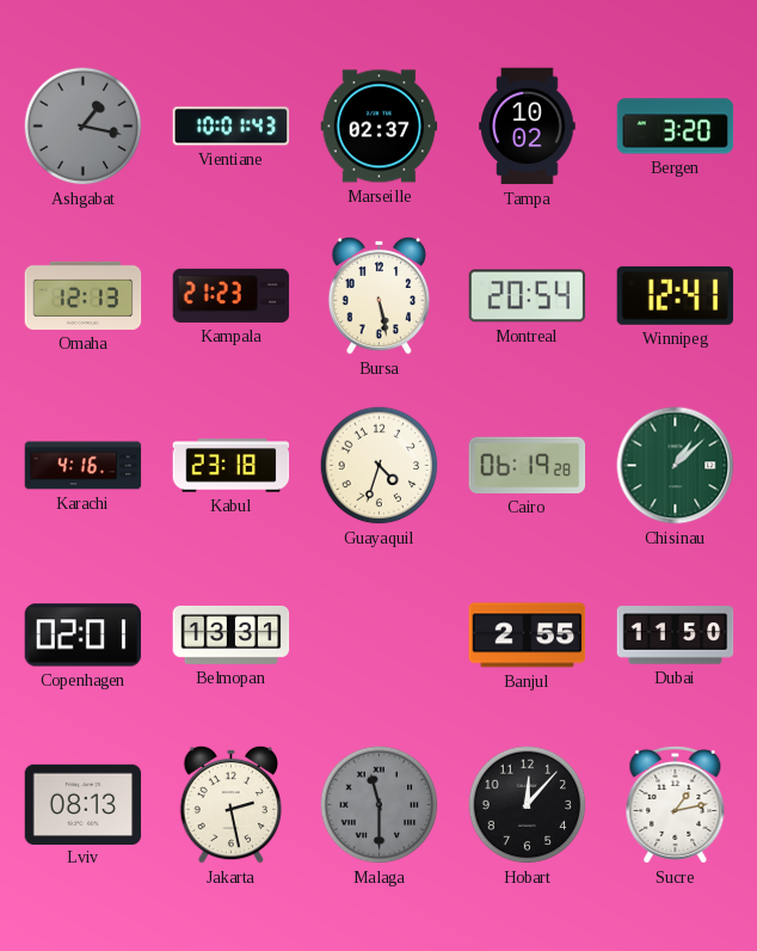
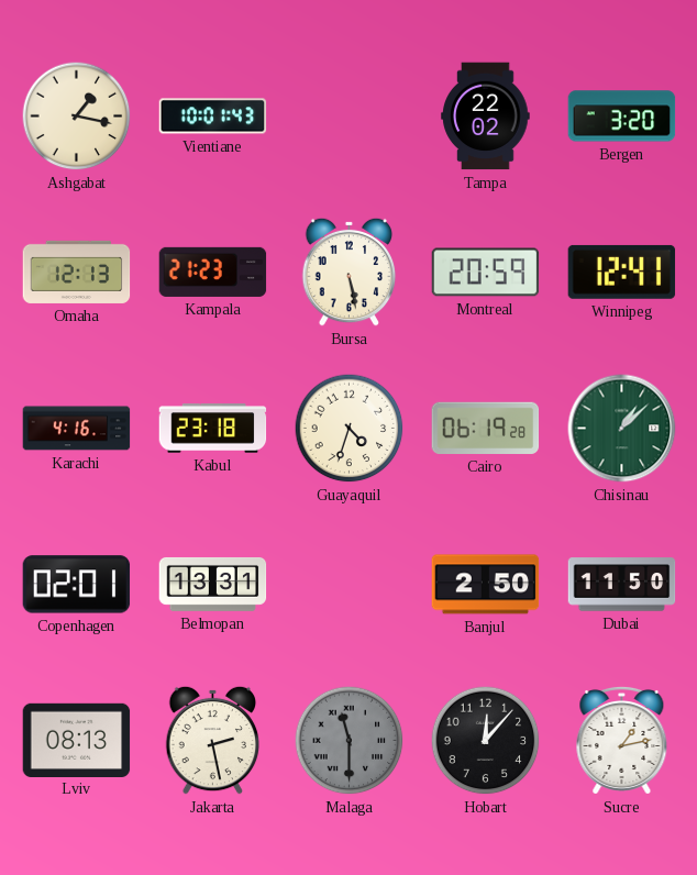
Ashgabat dial: grey -> cream (77, 117)
Marseille: 02:37 -> none (380, 127)
Tampa: 10:02 -> 22:02 (486, 117)
Montreal: 20:54 -> 20:59 (486, 273)
Banjul: 2:55 -> 2:50 (486, 585)
